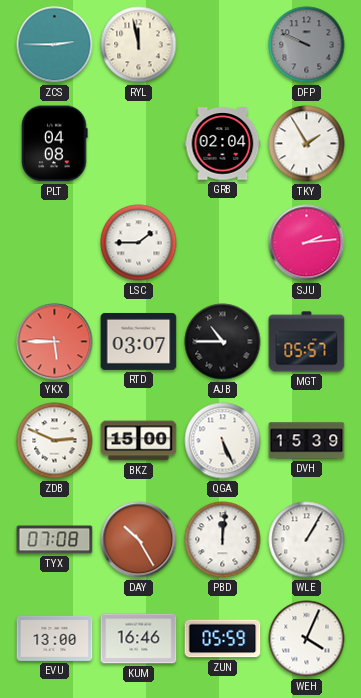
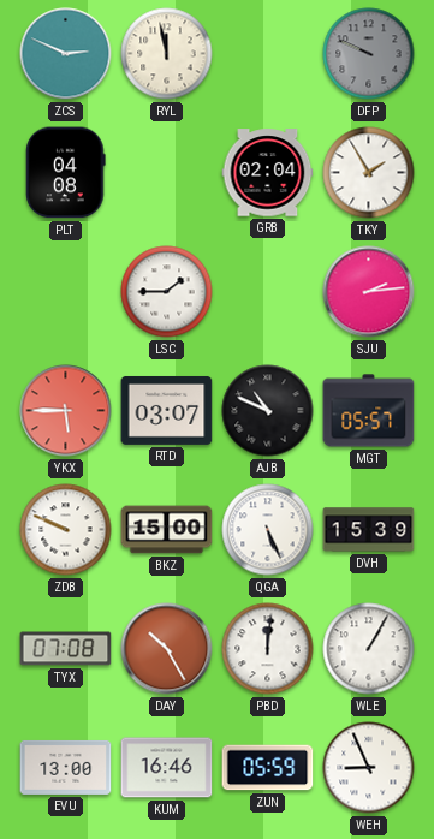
ZCS: 2:45 -> 2:49 (66, 54)
AJB: 10:45 -> 10:49 (268, 411)
ZDB: 2:49 -> 9:49 (66, 530)
WEH: 4:04 -> 8:56 (369, 768)
